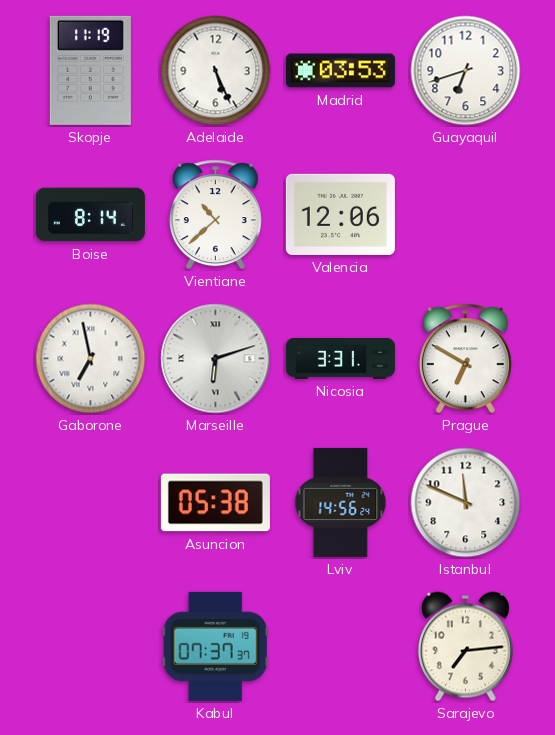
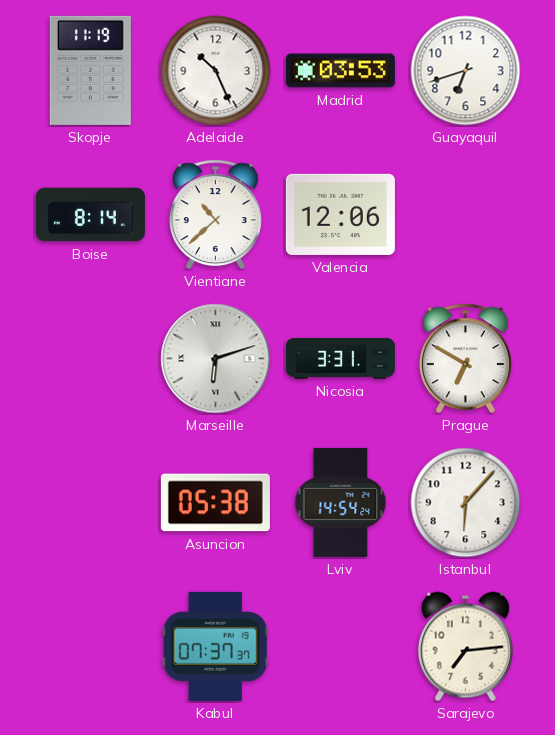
Adelaide: 5:26 -> 10:26 (216, 71)
Gaborone: 6:58 -> none (91, 359)
Lviv: 14:56 -> 14:54 (341, 502)
Istanbul: 11:49 -> 6:07 (466, 503)
